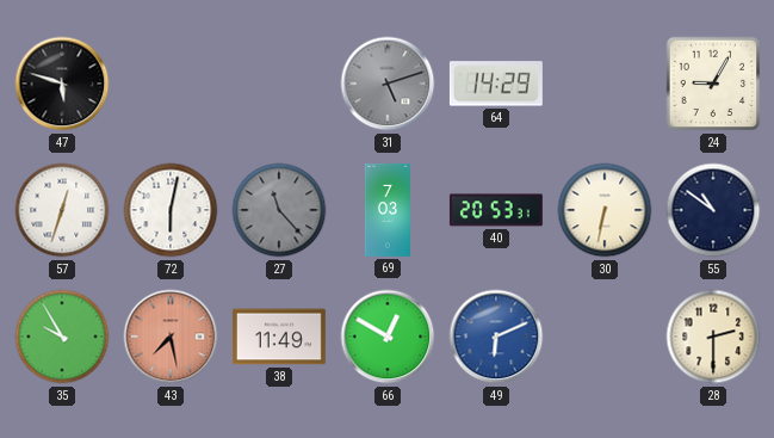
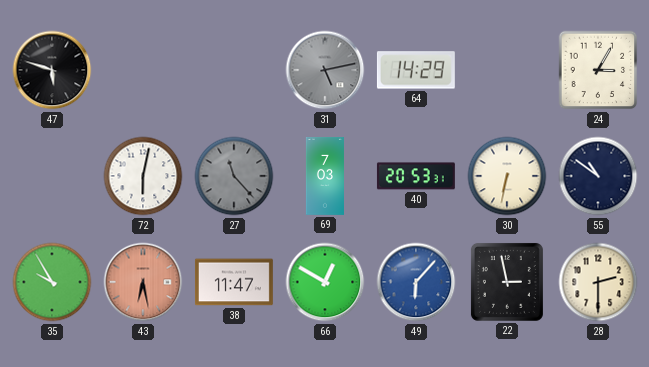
31: 5:12 -> 5:13 (325, 70)
24: 9:05 -> 3:05 (598, 70)
57: 12:33 -> none (62, 210)
43: 7:28 -> 6:28 (143, 282)
38: 11:49 -> 11:47 (234, 282)
49: 6:11 -> 6:07 (416, 282)
22: none -> 2:58 (507, 282)
